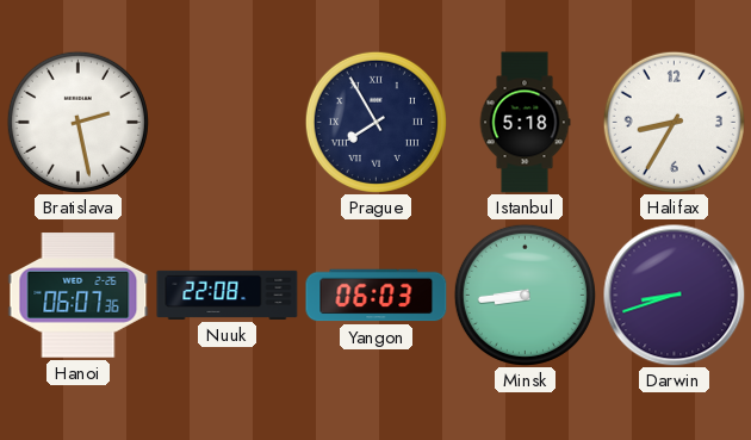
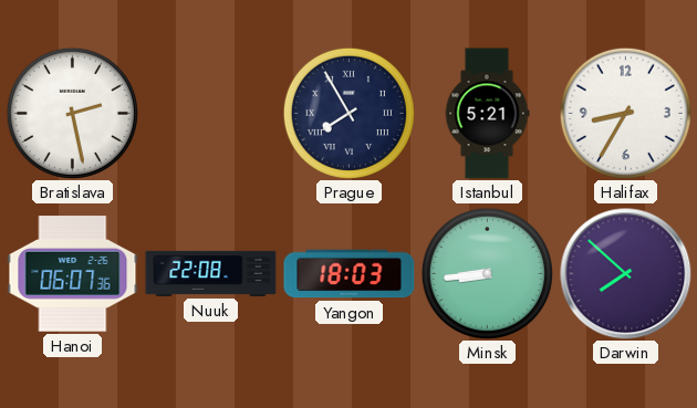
Istanbul: 5:18 -> 5:21 (487, 114)
Yangon: 06:03 -> 18:03 (350, 274)
Darwin: 8:42 -> 7:52 (626, 274)
